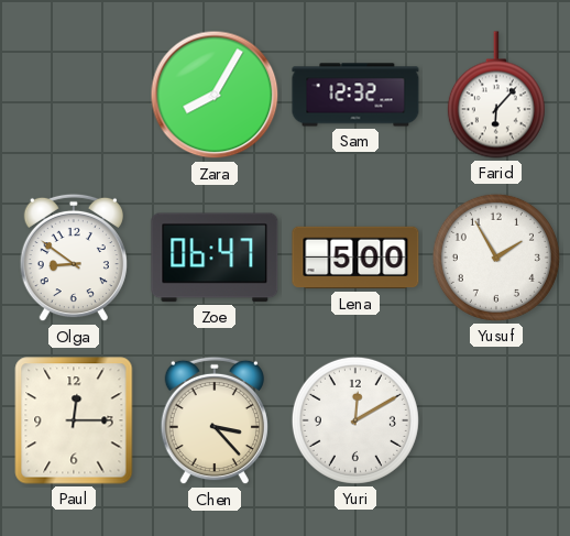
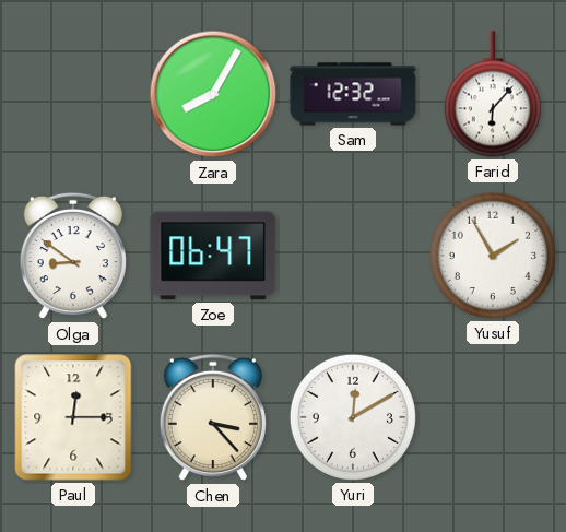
Lena: 5:00 -> none (355, 258)
